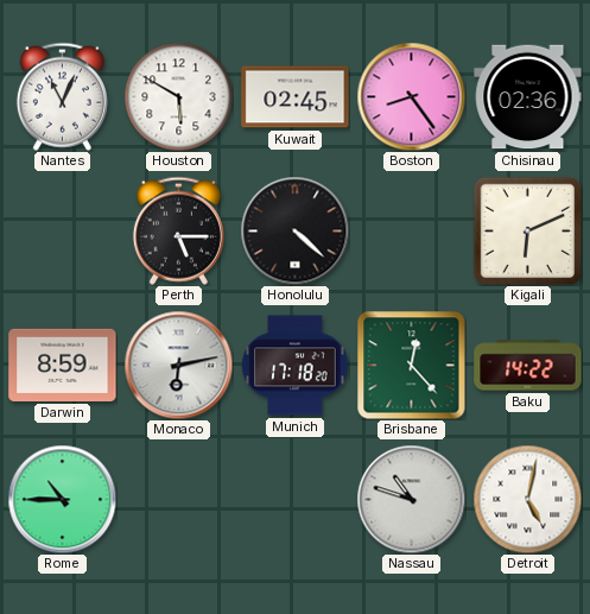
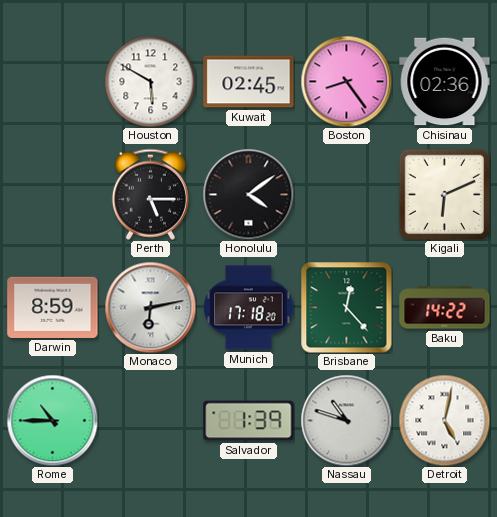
Nantes: 11:04 -> none (62, 96)
Honolulu: 4:22 -> 4:09 (248, 194)
Salvador: none -> 1:39 (249, 421)
